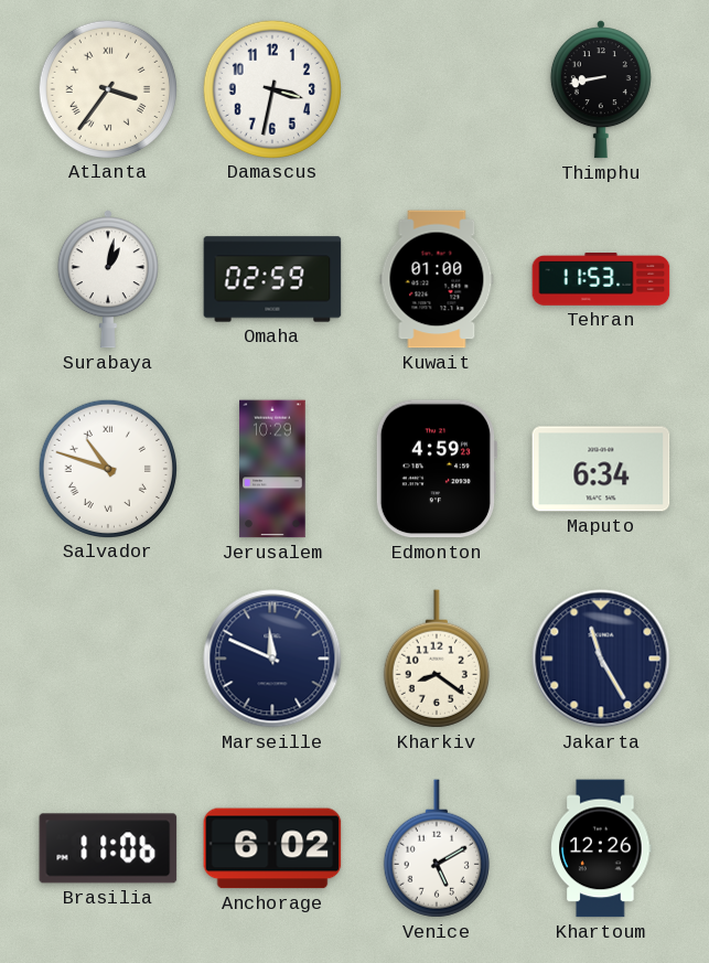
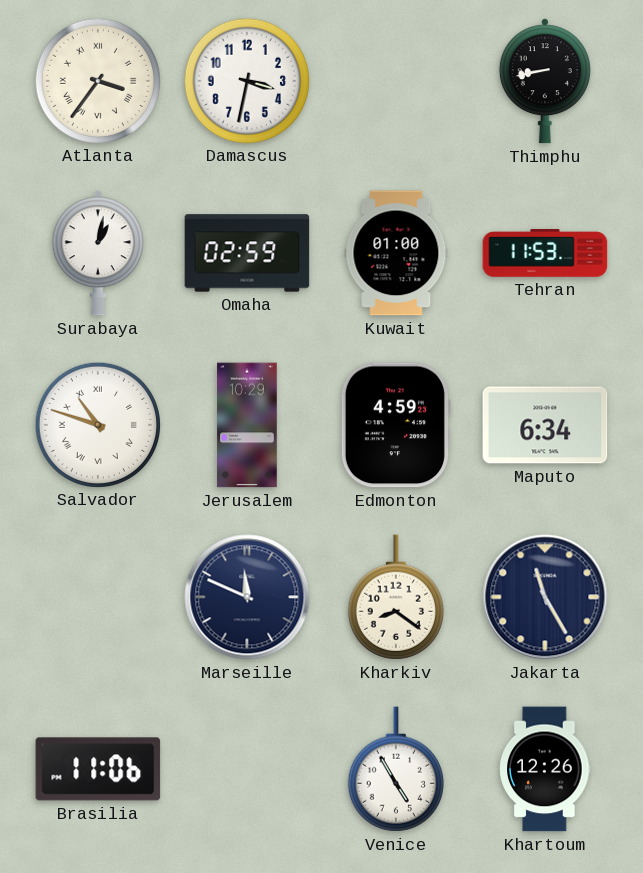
Anchorage: 6:02 -> none (272, 848)
Venice: 5:10 -> 4:55 (396, 769)
